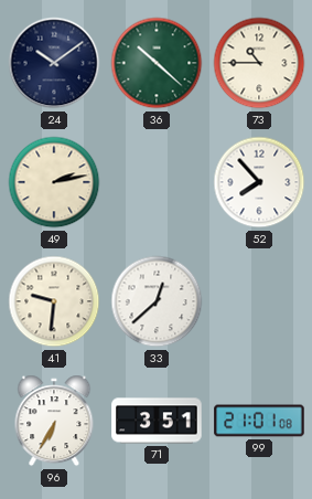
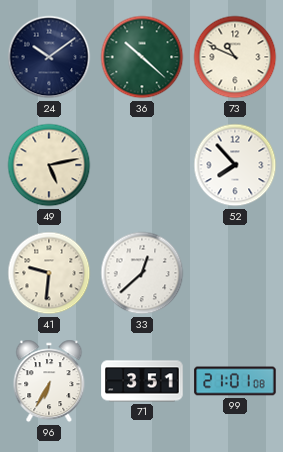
73: 10:45 -> 10:49 (235, 57)
49: 2:13 -> 5:13 (49, 165)
